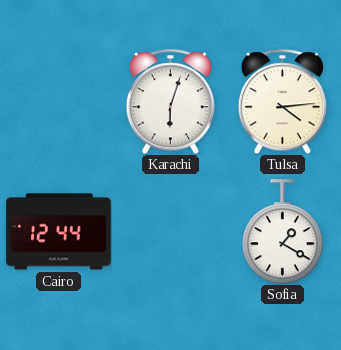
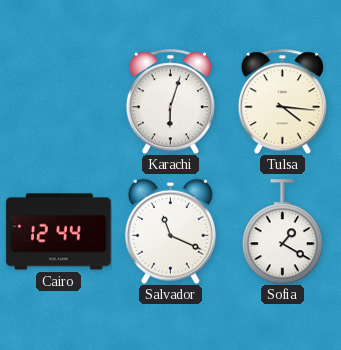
Tulsa: 4:14 -> 4:16 (282, 101)
Salvador: none -> 11:19 (170, 231)
